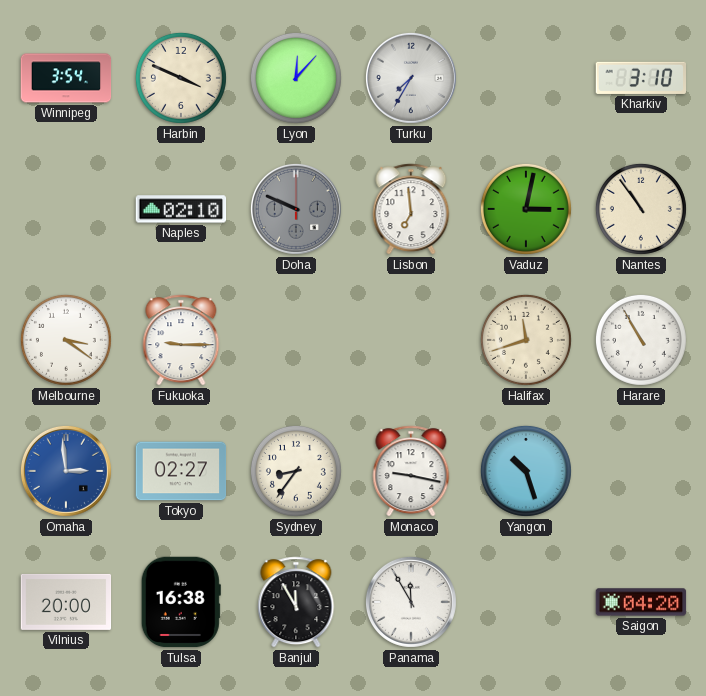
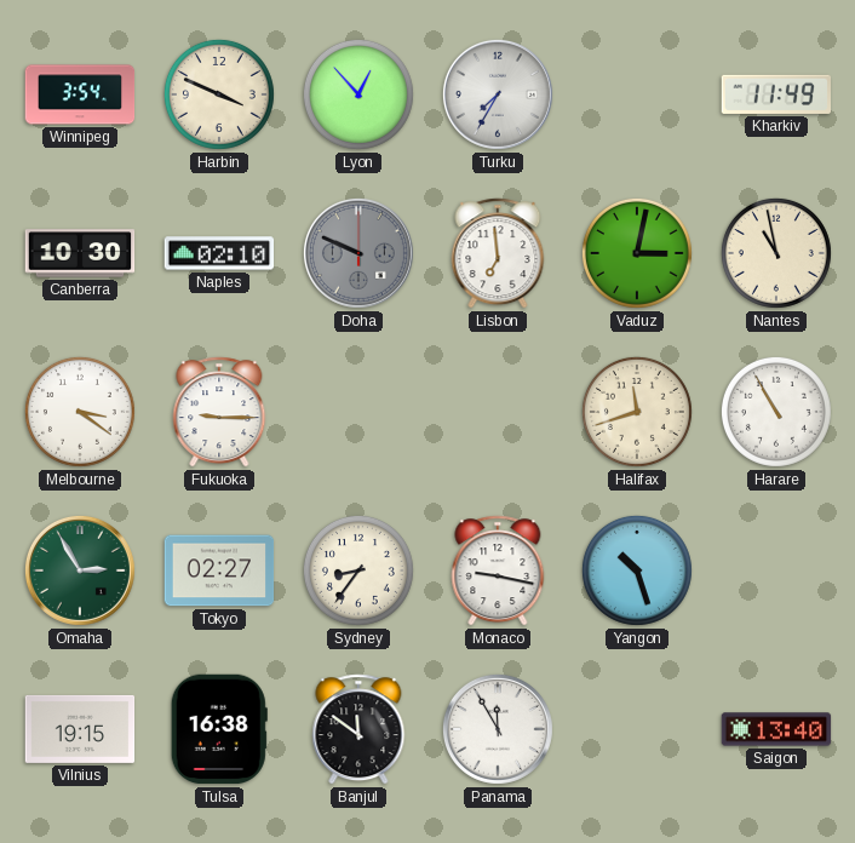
Lyon: 12:07 -> 12:53 (358, 94)
Kharkiv: 3:10 -> 11:49 (776, 94)
Canberra: none -> 10:30 (80, 253)
Nantes: 10:54 -> 10:58 (776, 253)
Omaha: 2:59 -> 2:55 (80, 570)
Omaha dial: blue -> green (80, 570)
Vilnius: 20:00 -> 19:15 (80, 729)
Banjul: 11:55 -> 11:51 (358, 729)
Saigon: 04:20 -> 13:40 (776, 729)
